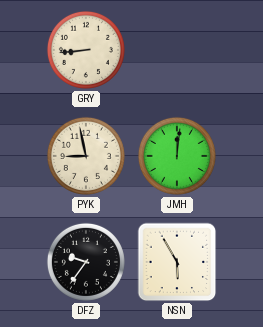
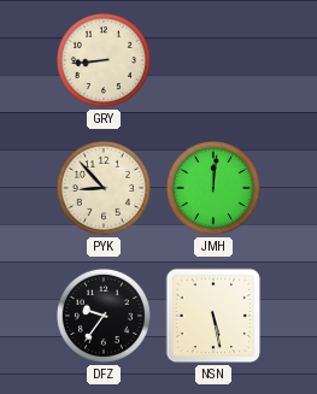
PYK: 8:58 -> 8:53 (104, 188)
NSN: 5:55 -> 5:28 (213, 316)
